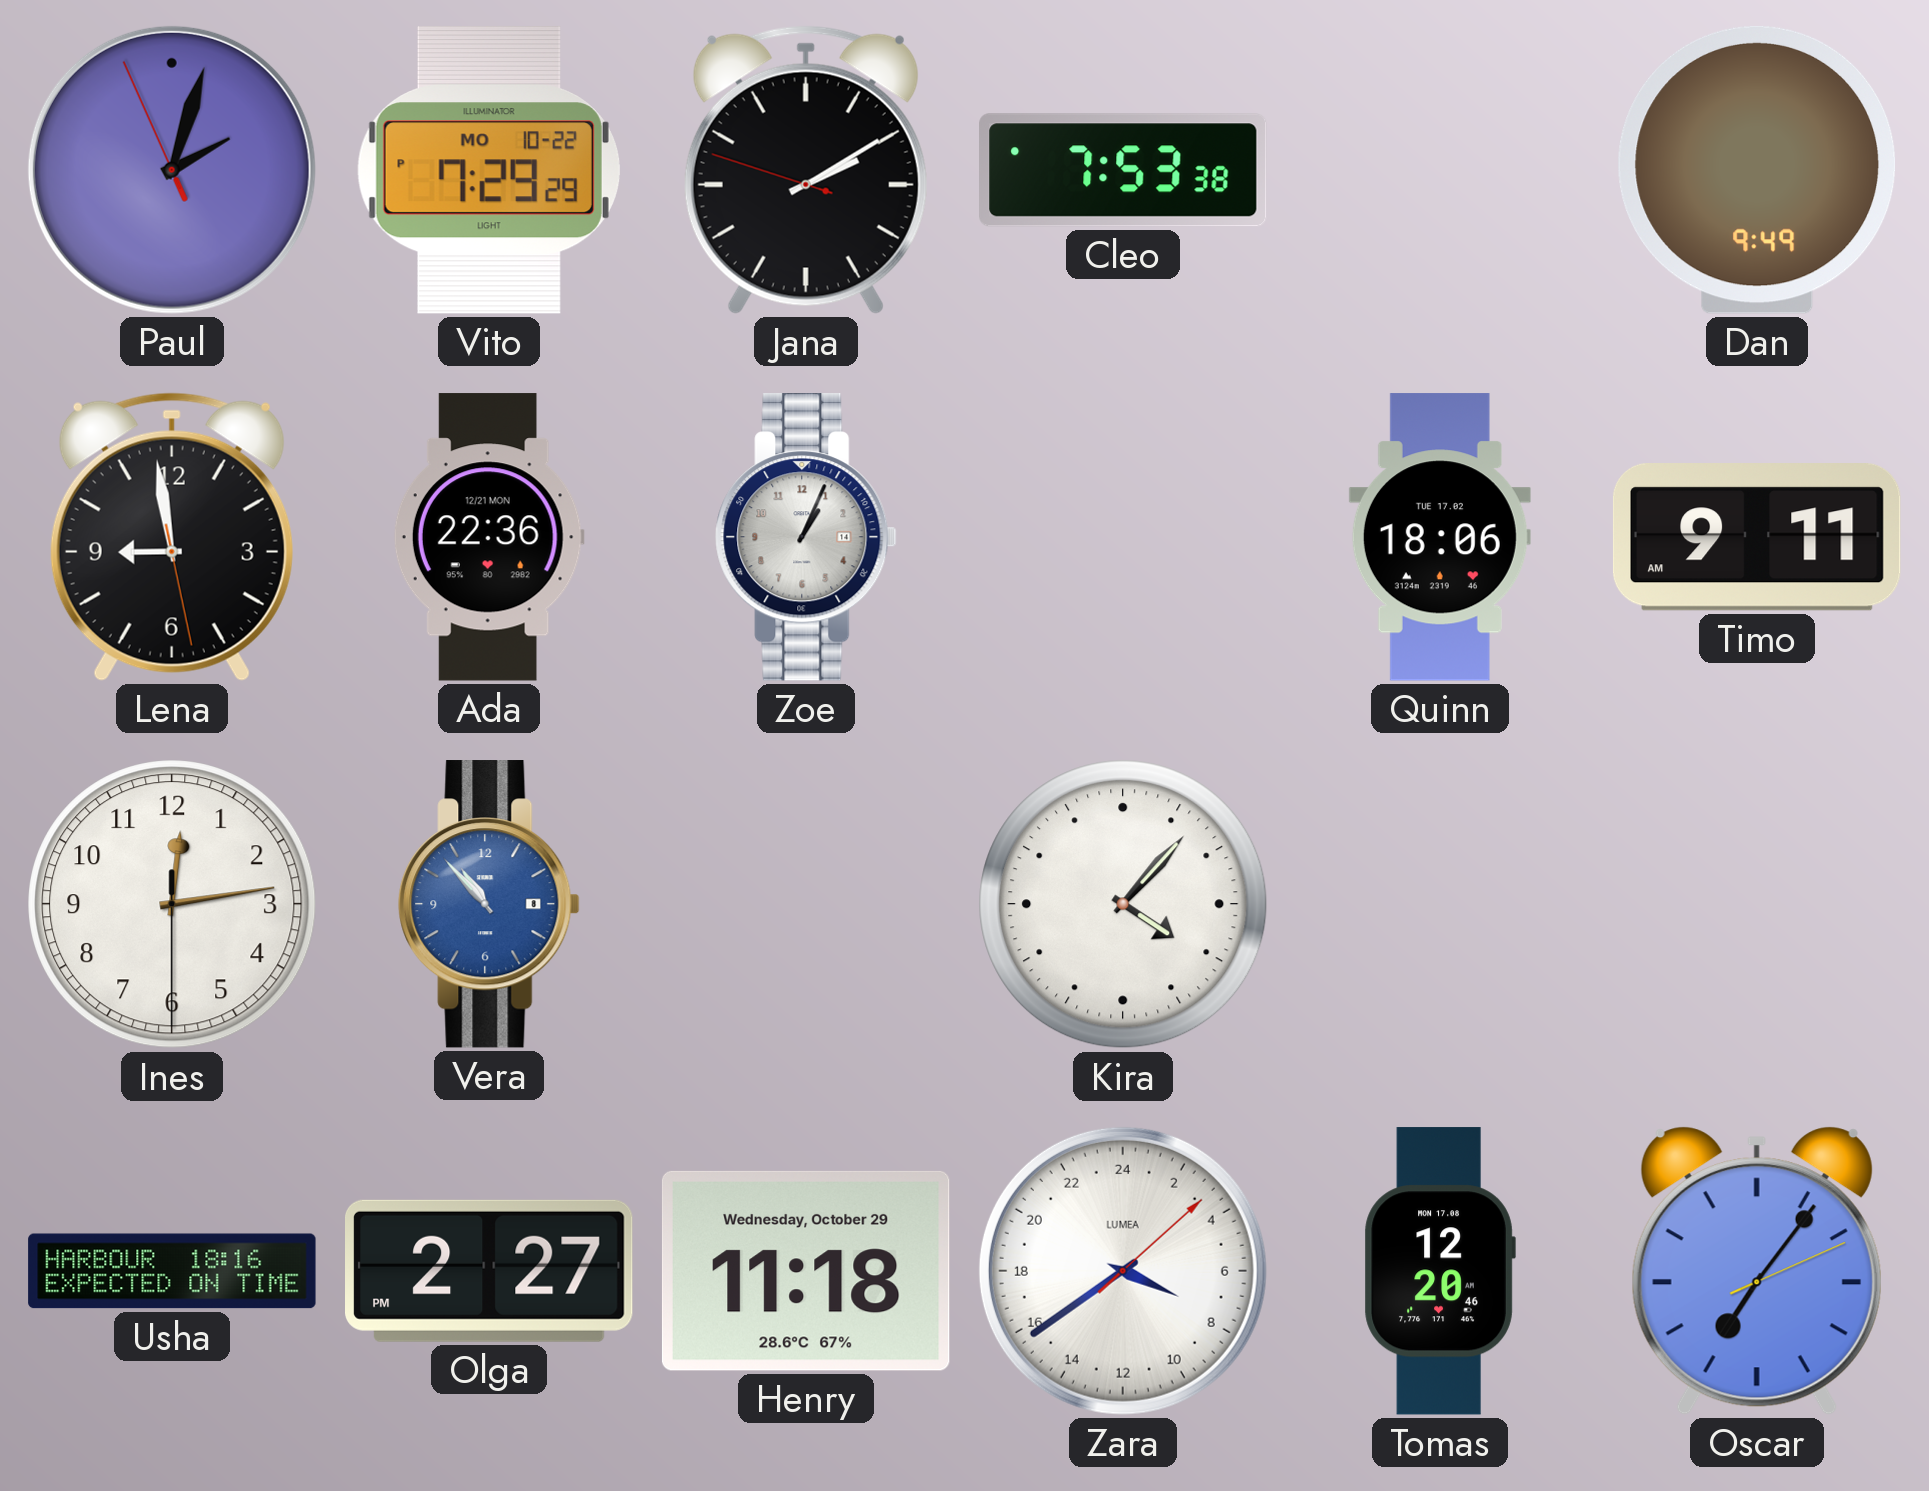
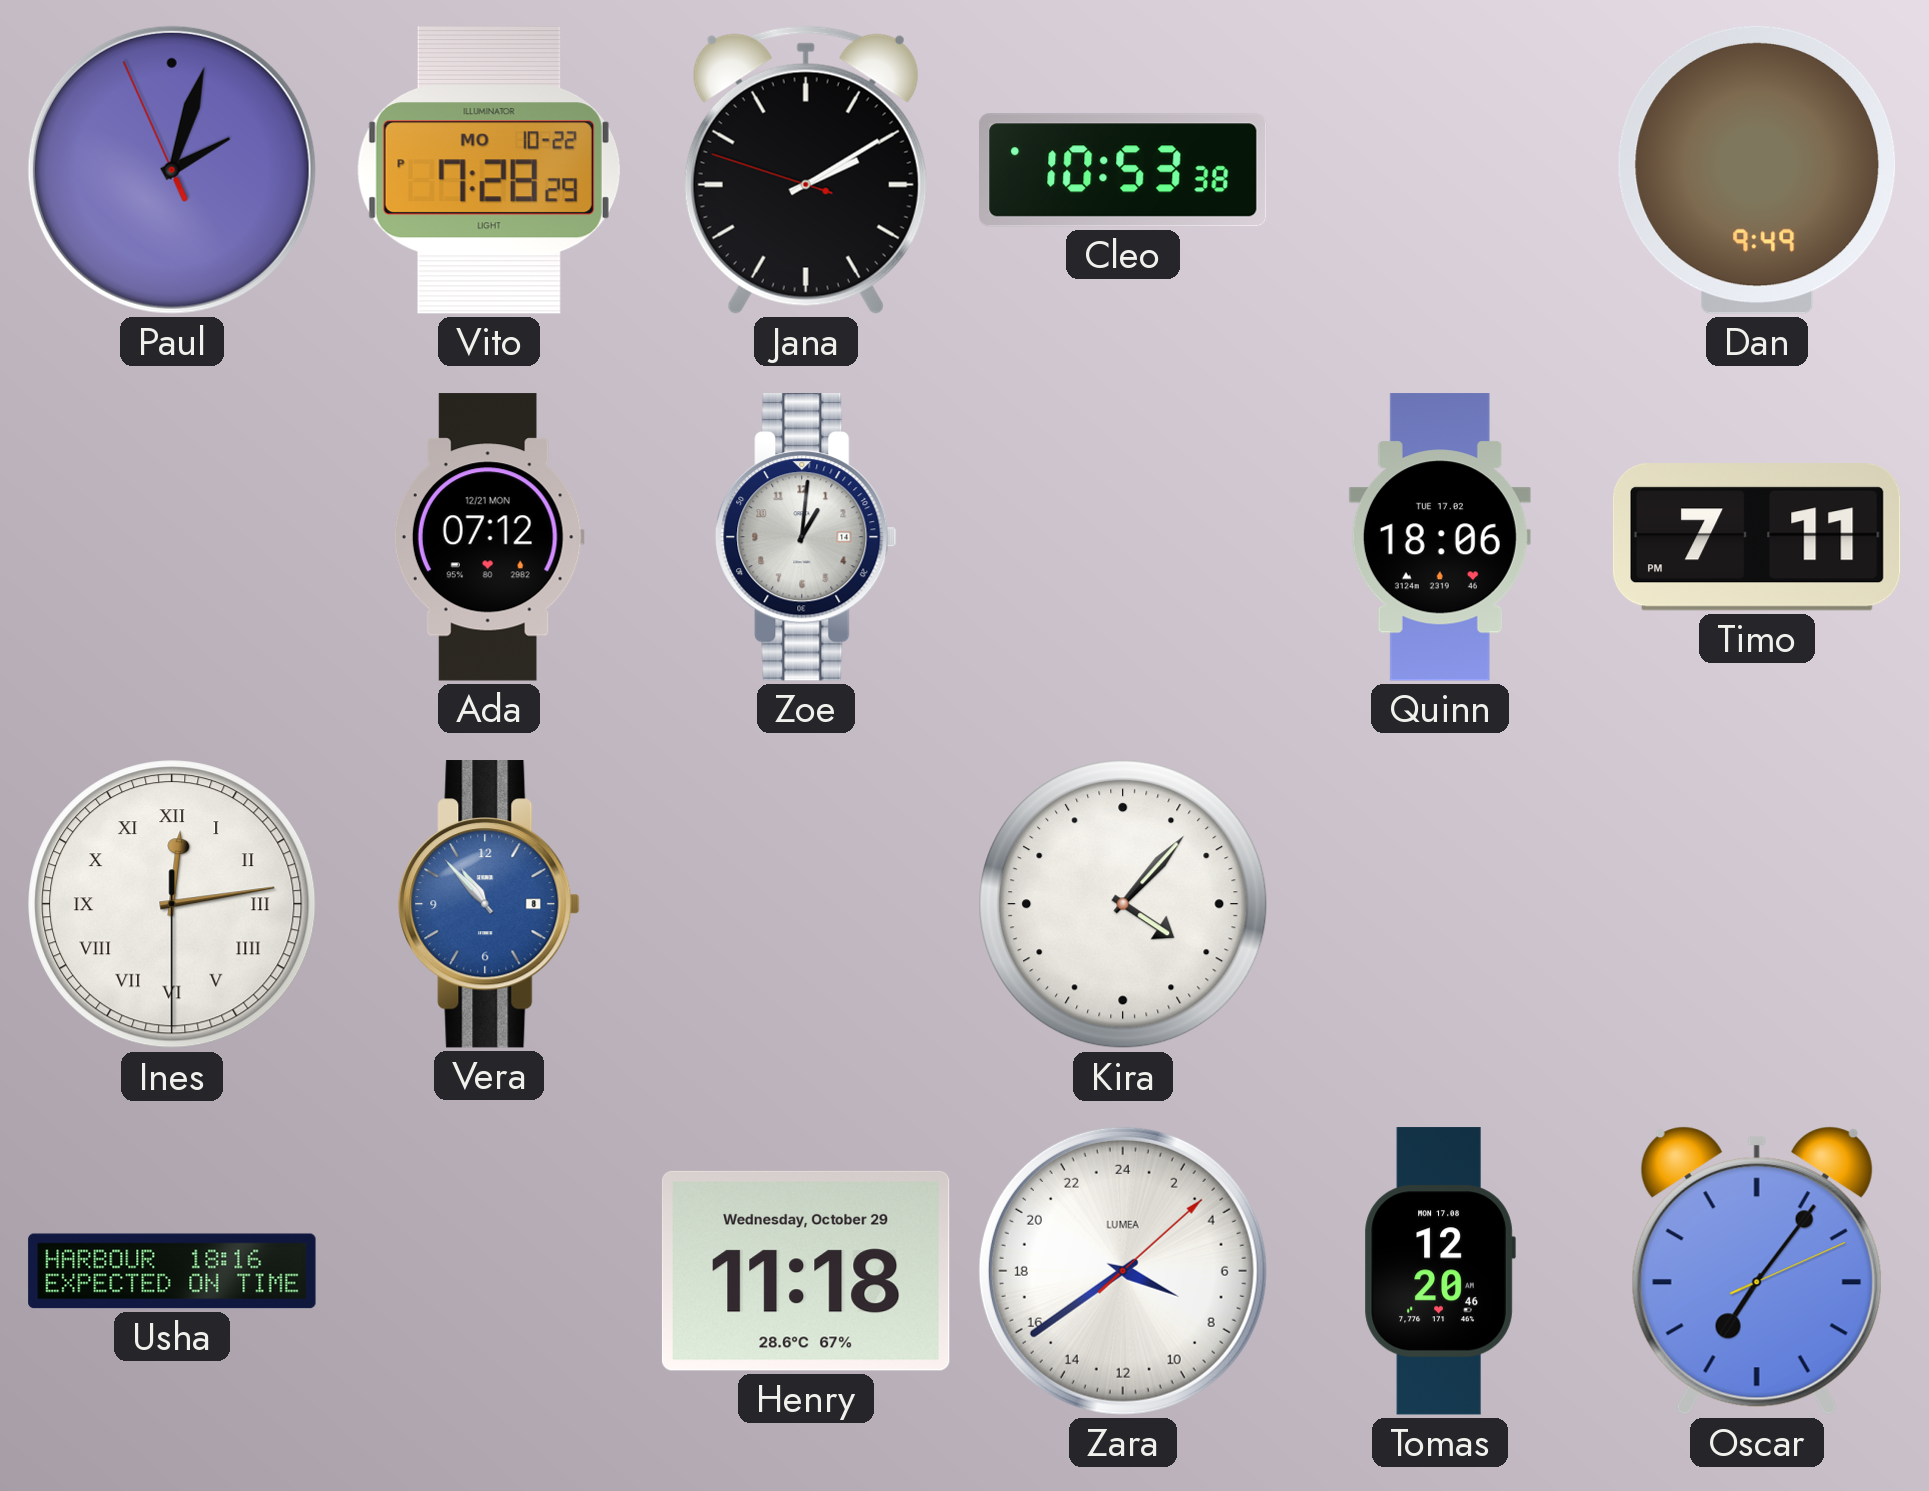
Vito: 7:29 -> 7:28 (489, 170)
Cleo: 7:53 -> 10:53 (1123, 170)
Lena: 8:58 -> none (172, 537)
Ada: 22:36 -> 07:12 (489, 537)
Zoe: 1:04 -> 1:01 (806, 537)
Timo: 9:11 -> 7:11 (1757, 538)
Ines numerals: Arabic -> Roman (172, 904)
Olga: 2:27 -> none (490, 1271)
